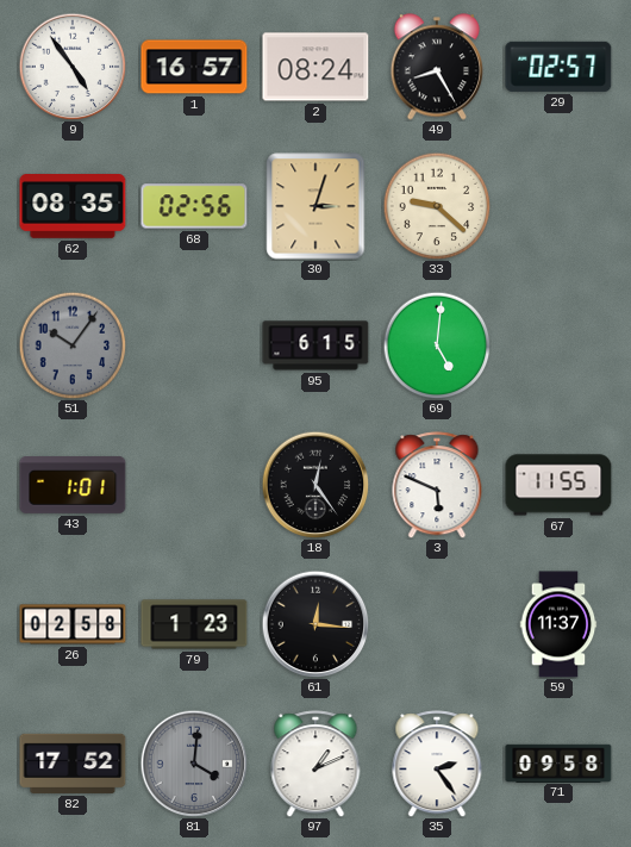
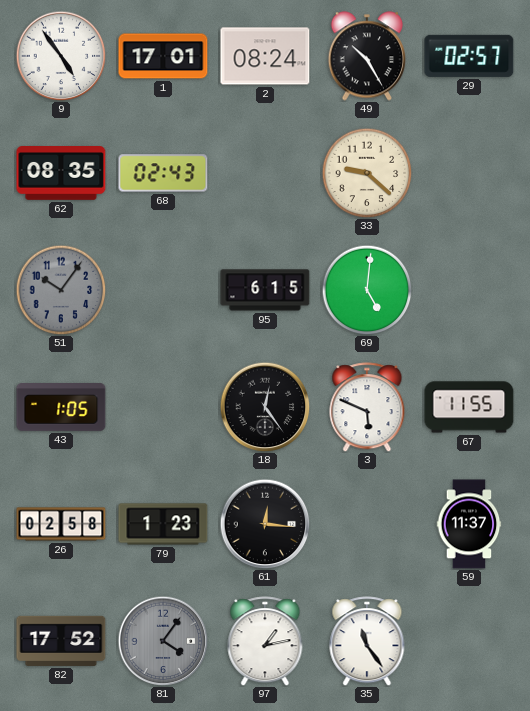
1: 16:57 -> 17:01 (163, 56)
49: 8:25 -> 10:25 (366, 56)
68: 02:56 -> 02:43 (163, 173)
30: 3:03 -> none (315, 206)
43: 1:01 -> 1:05 (61, 408)
81: 4:01 -> 4:06 (163, 641)
97: 1:11 -> 1:13 (265, 641)
35: 2:24 -> 11:24 (367, 641)
71: 09:58 -> none (558, 762)
